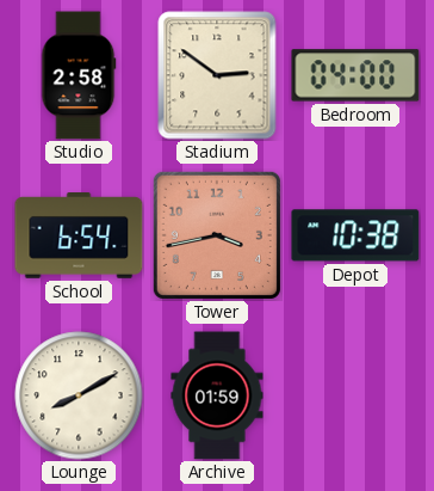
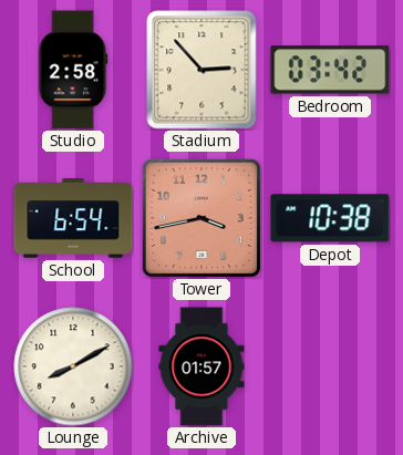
Stadium: 2:51 -> 2:53 (201, 70)
Bedroom: 04:00 -> 03:42 (330, 70)
Archive: 01:59 -> 01:57 (201, 366)
